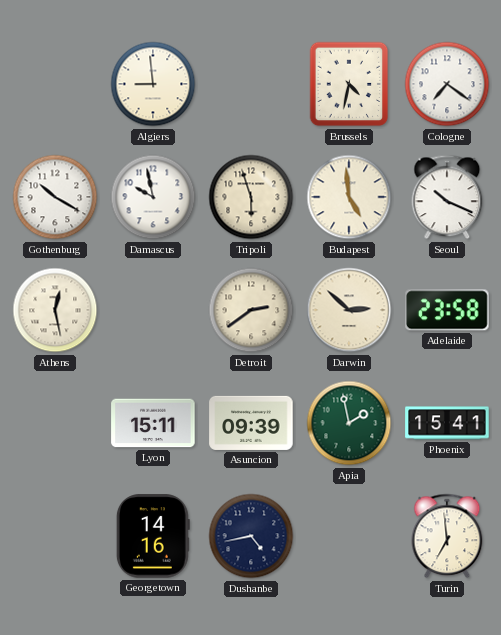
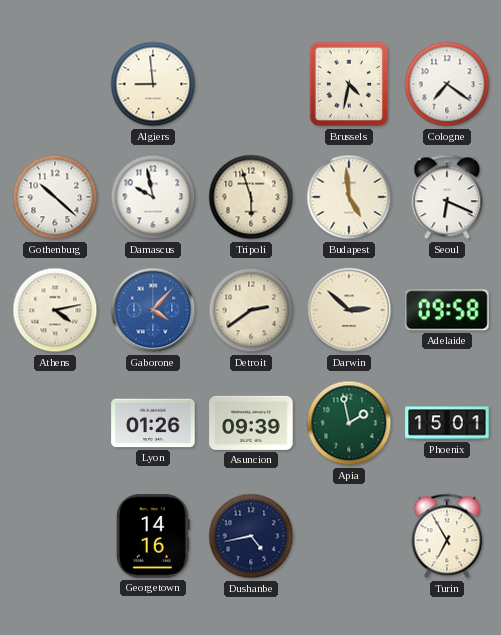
Gothenburg: 10:20 -> 10:22 (55, 197)
Seoul: 10:19 -> 6:19 (447, 197)
Athens: 12:28 -> 4:13 (55, 310)
Gaborone: none -> 4:07 (153, 310)
Adelaide: 23:58 -> 09:58 (447, 310)
Lyon: 15:11 -> 01:26 (153, 423)
Phoenix: 15:41 -> 15:01 (447, 423)
Turin: 6:59 -> 6:55 (447, 536)
